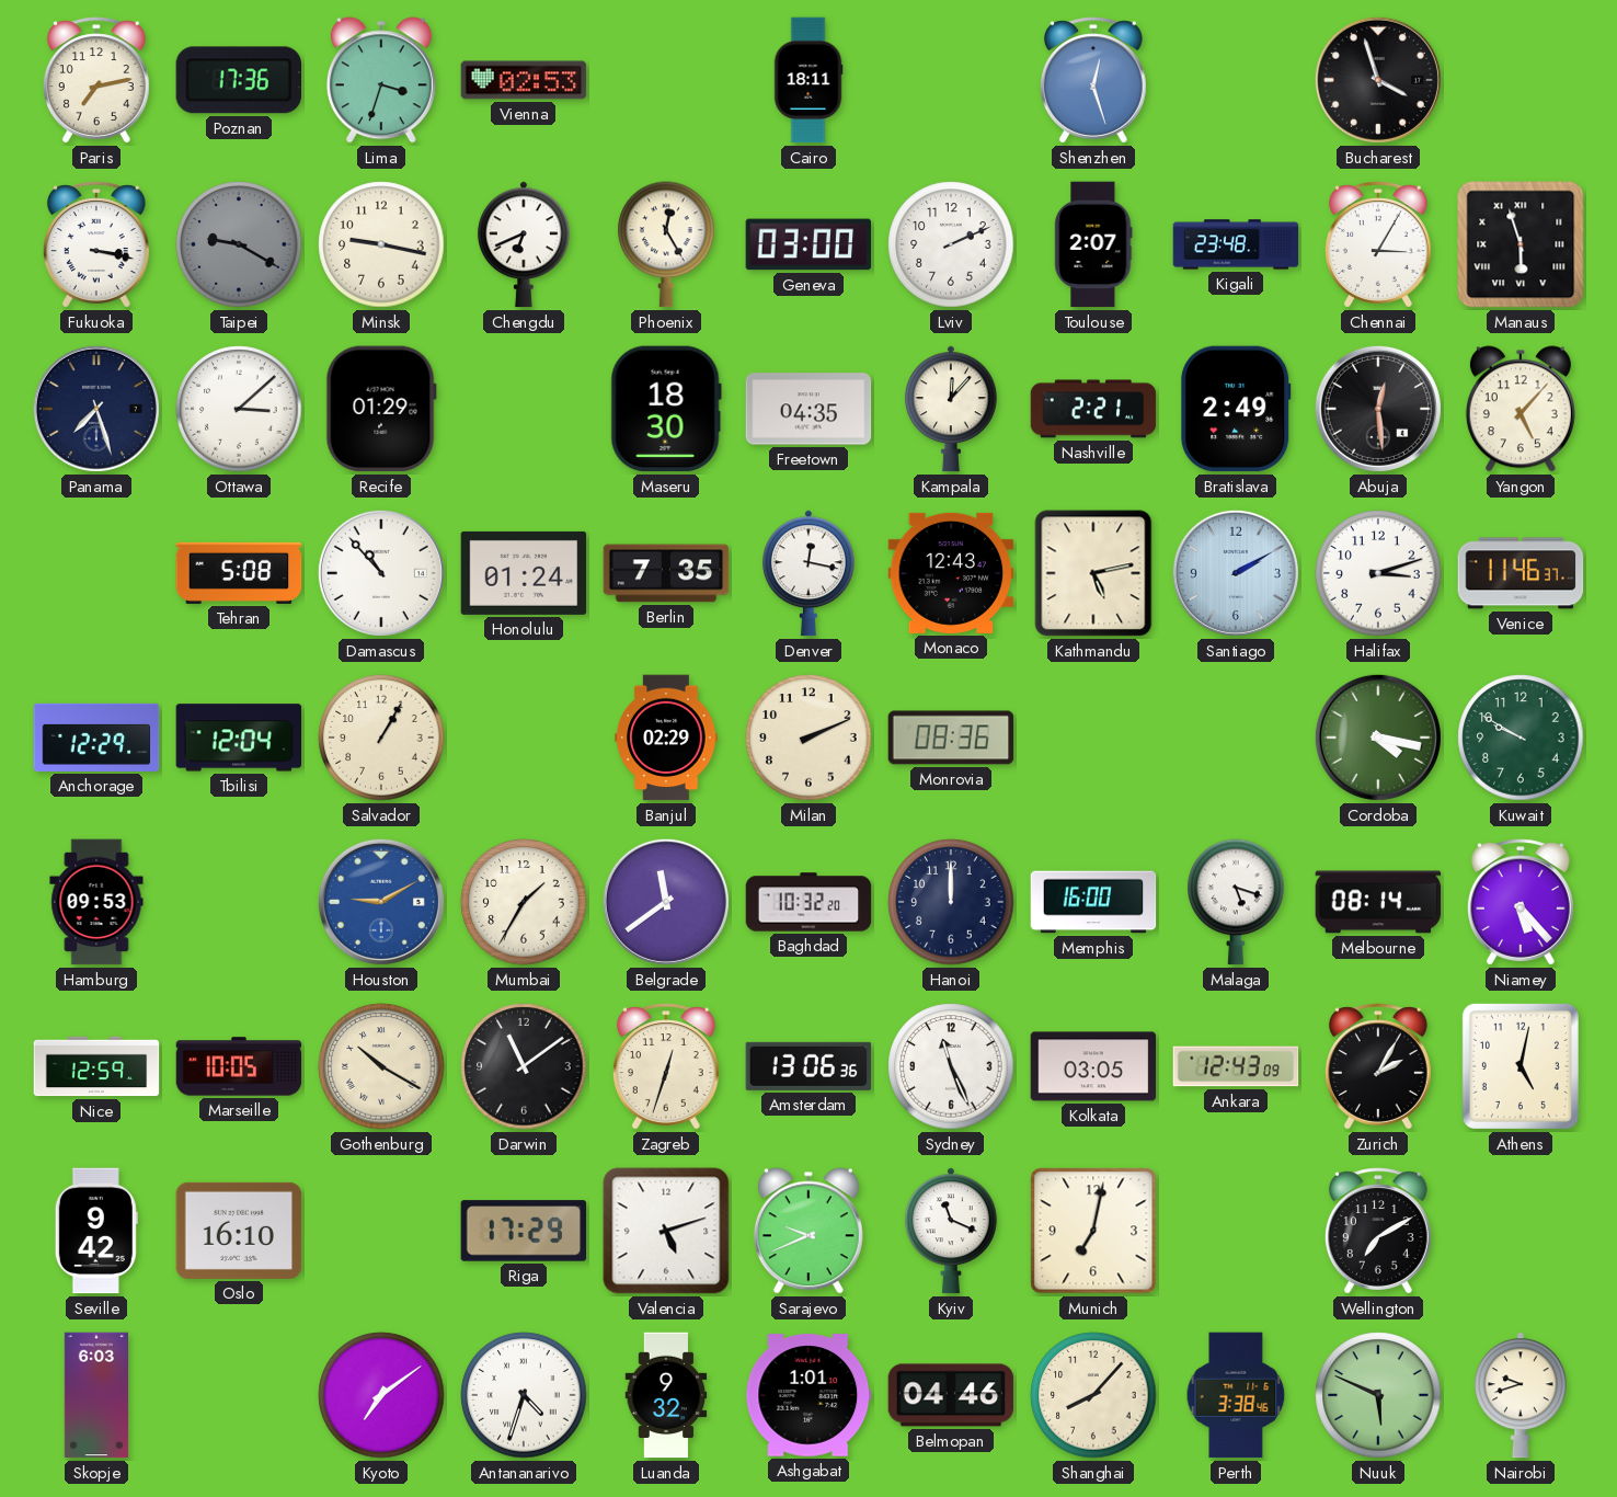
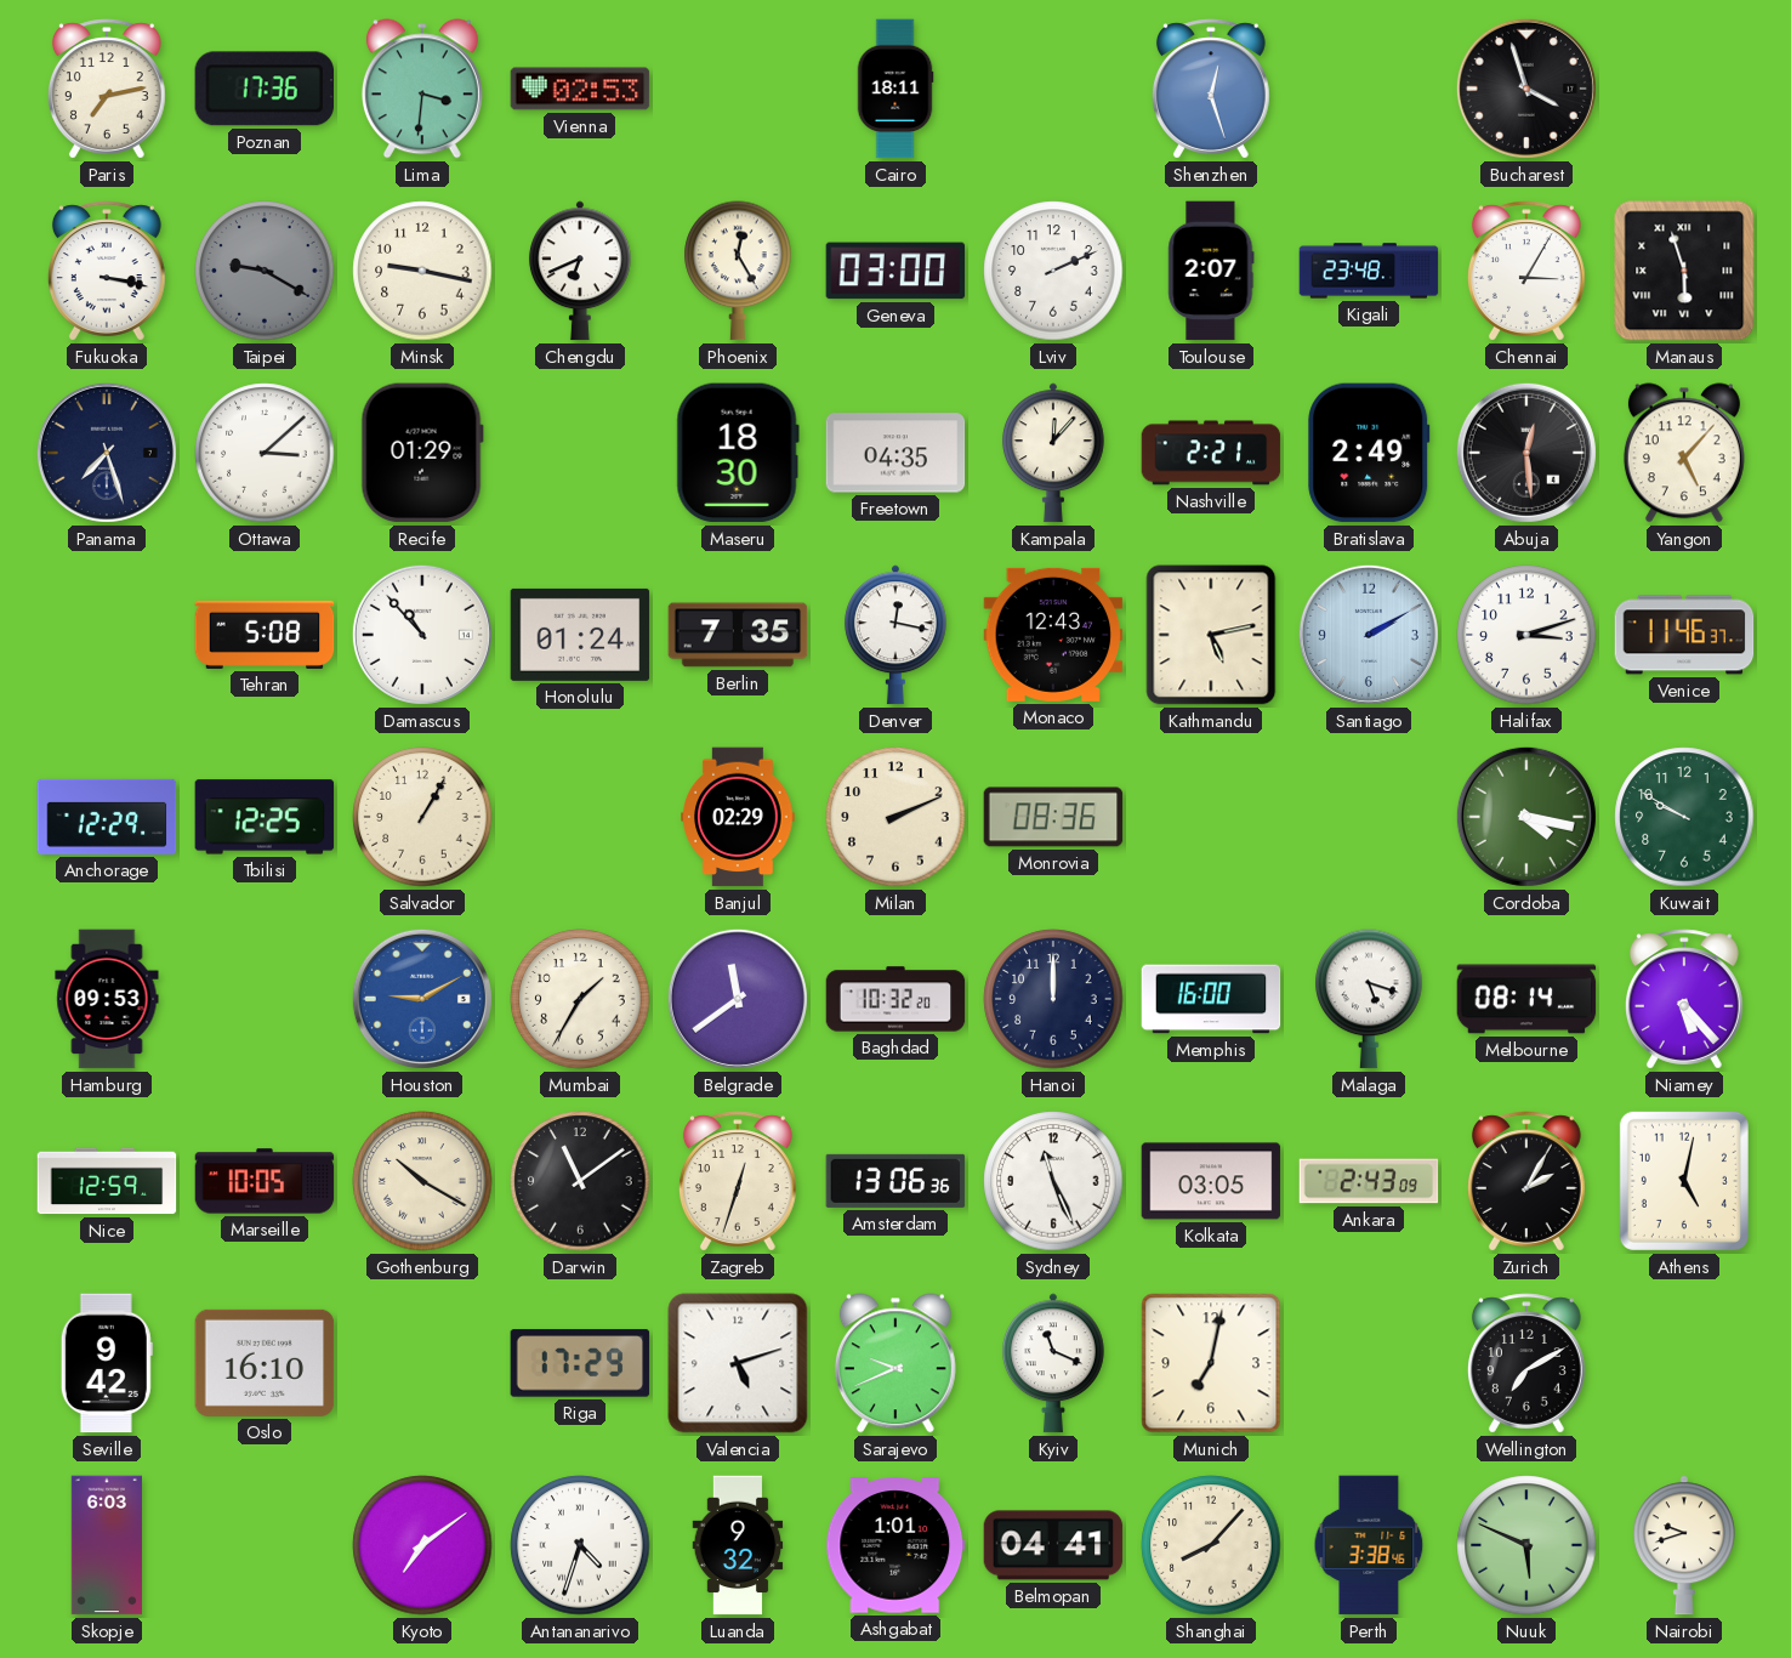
Lima: 3:33 -> 3:31 (422, 89)
Tbilisi: 12:04 -> 12:25 (265, 817)
Ankara: 12:43 -> 2:43 (1369, 1181)
Belmopan: 04:46 -> 04:41 (1053, 1545)
